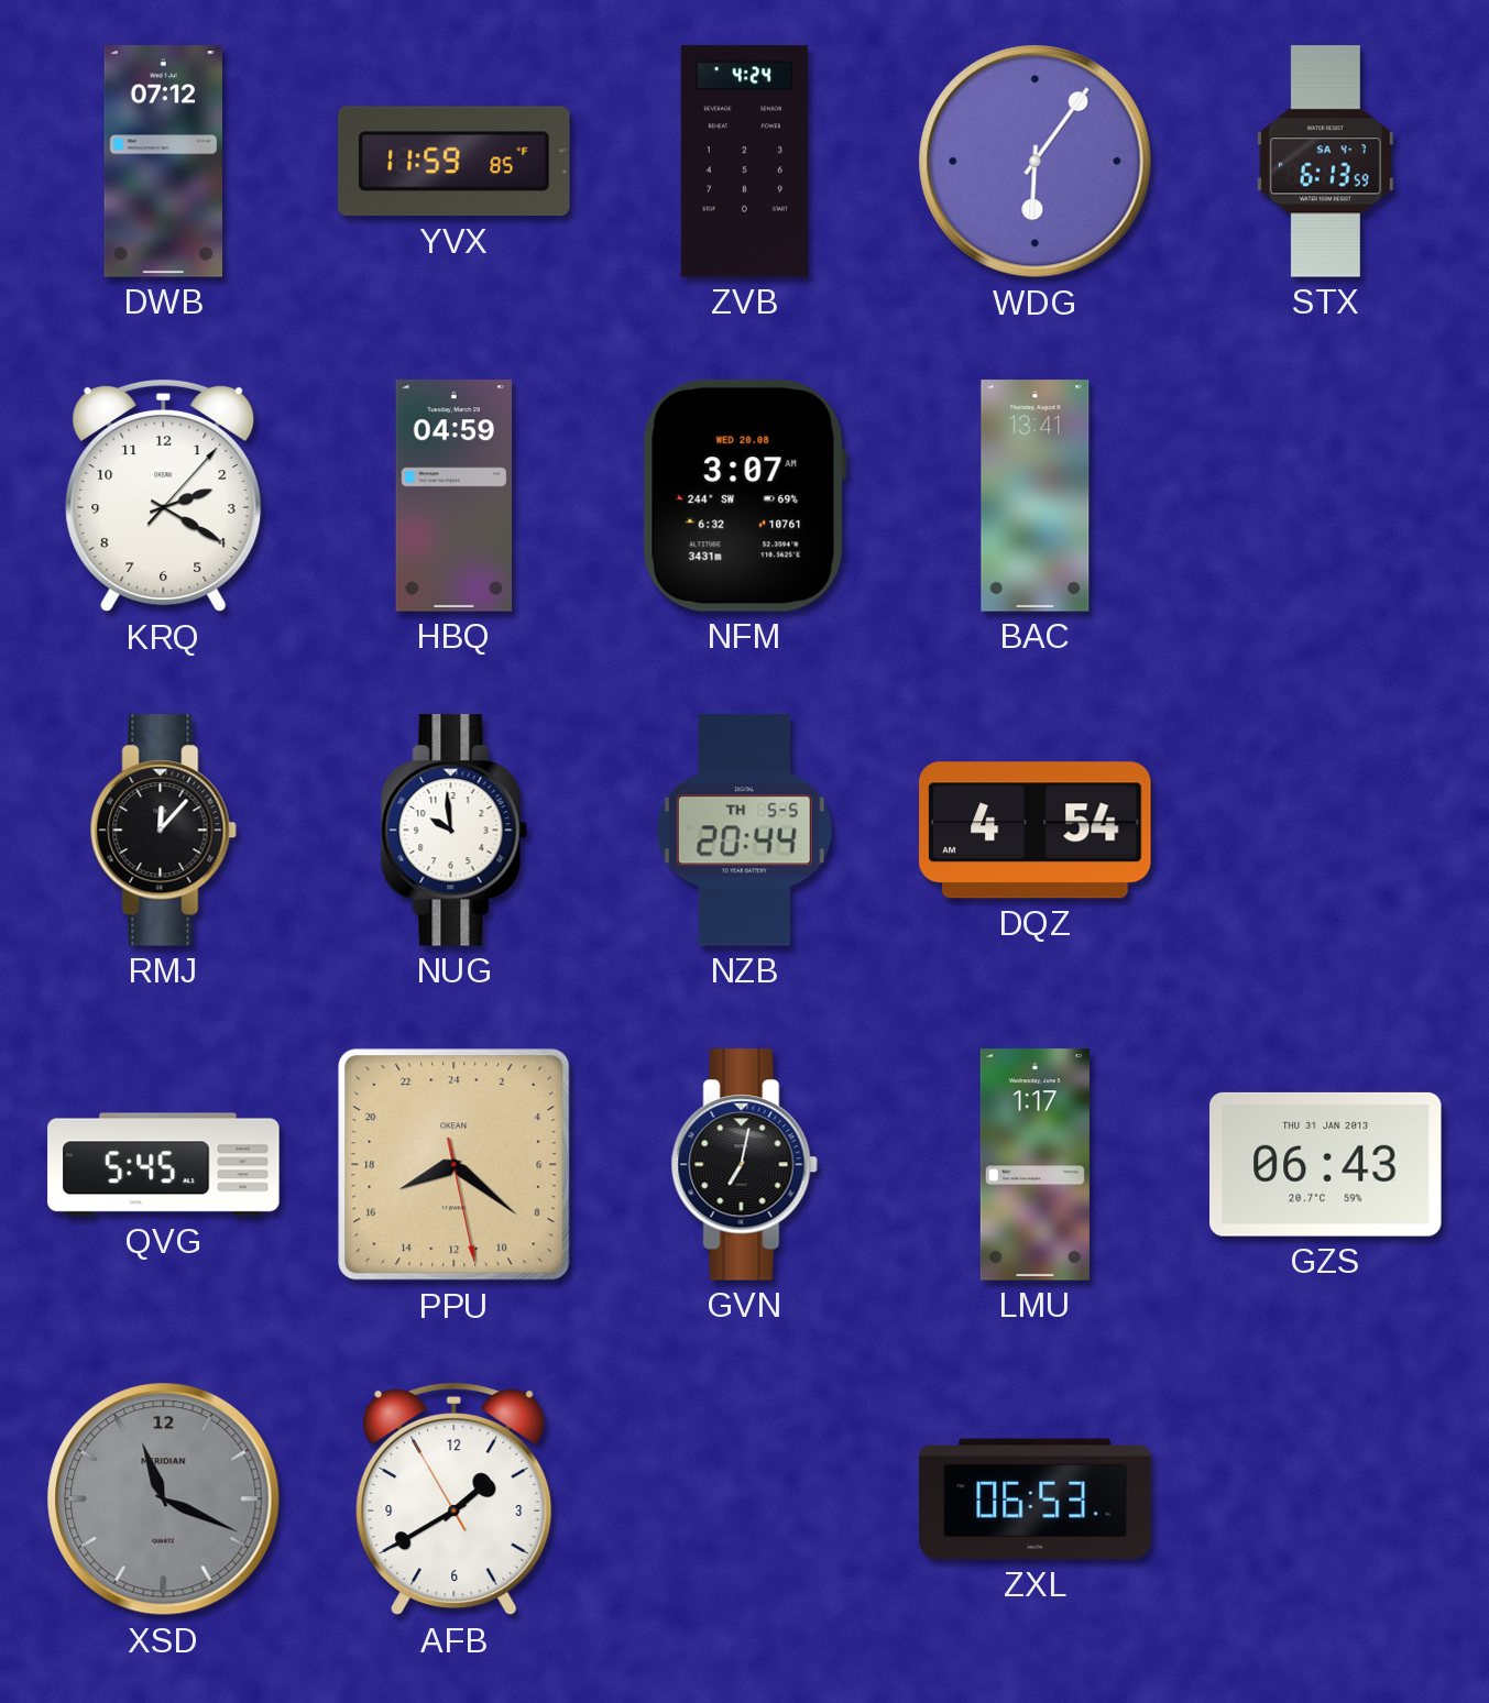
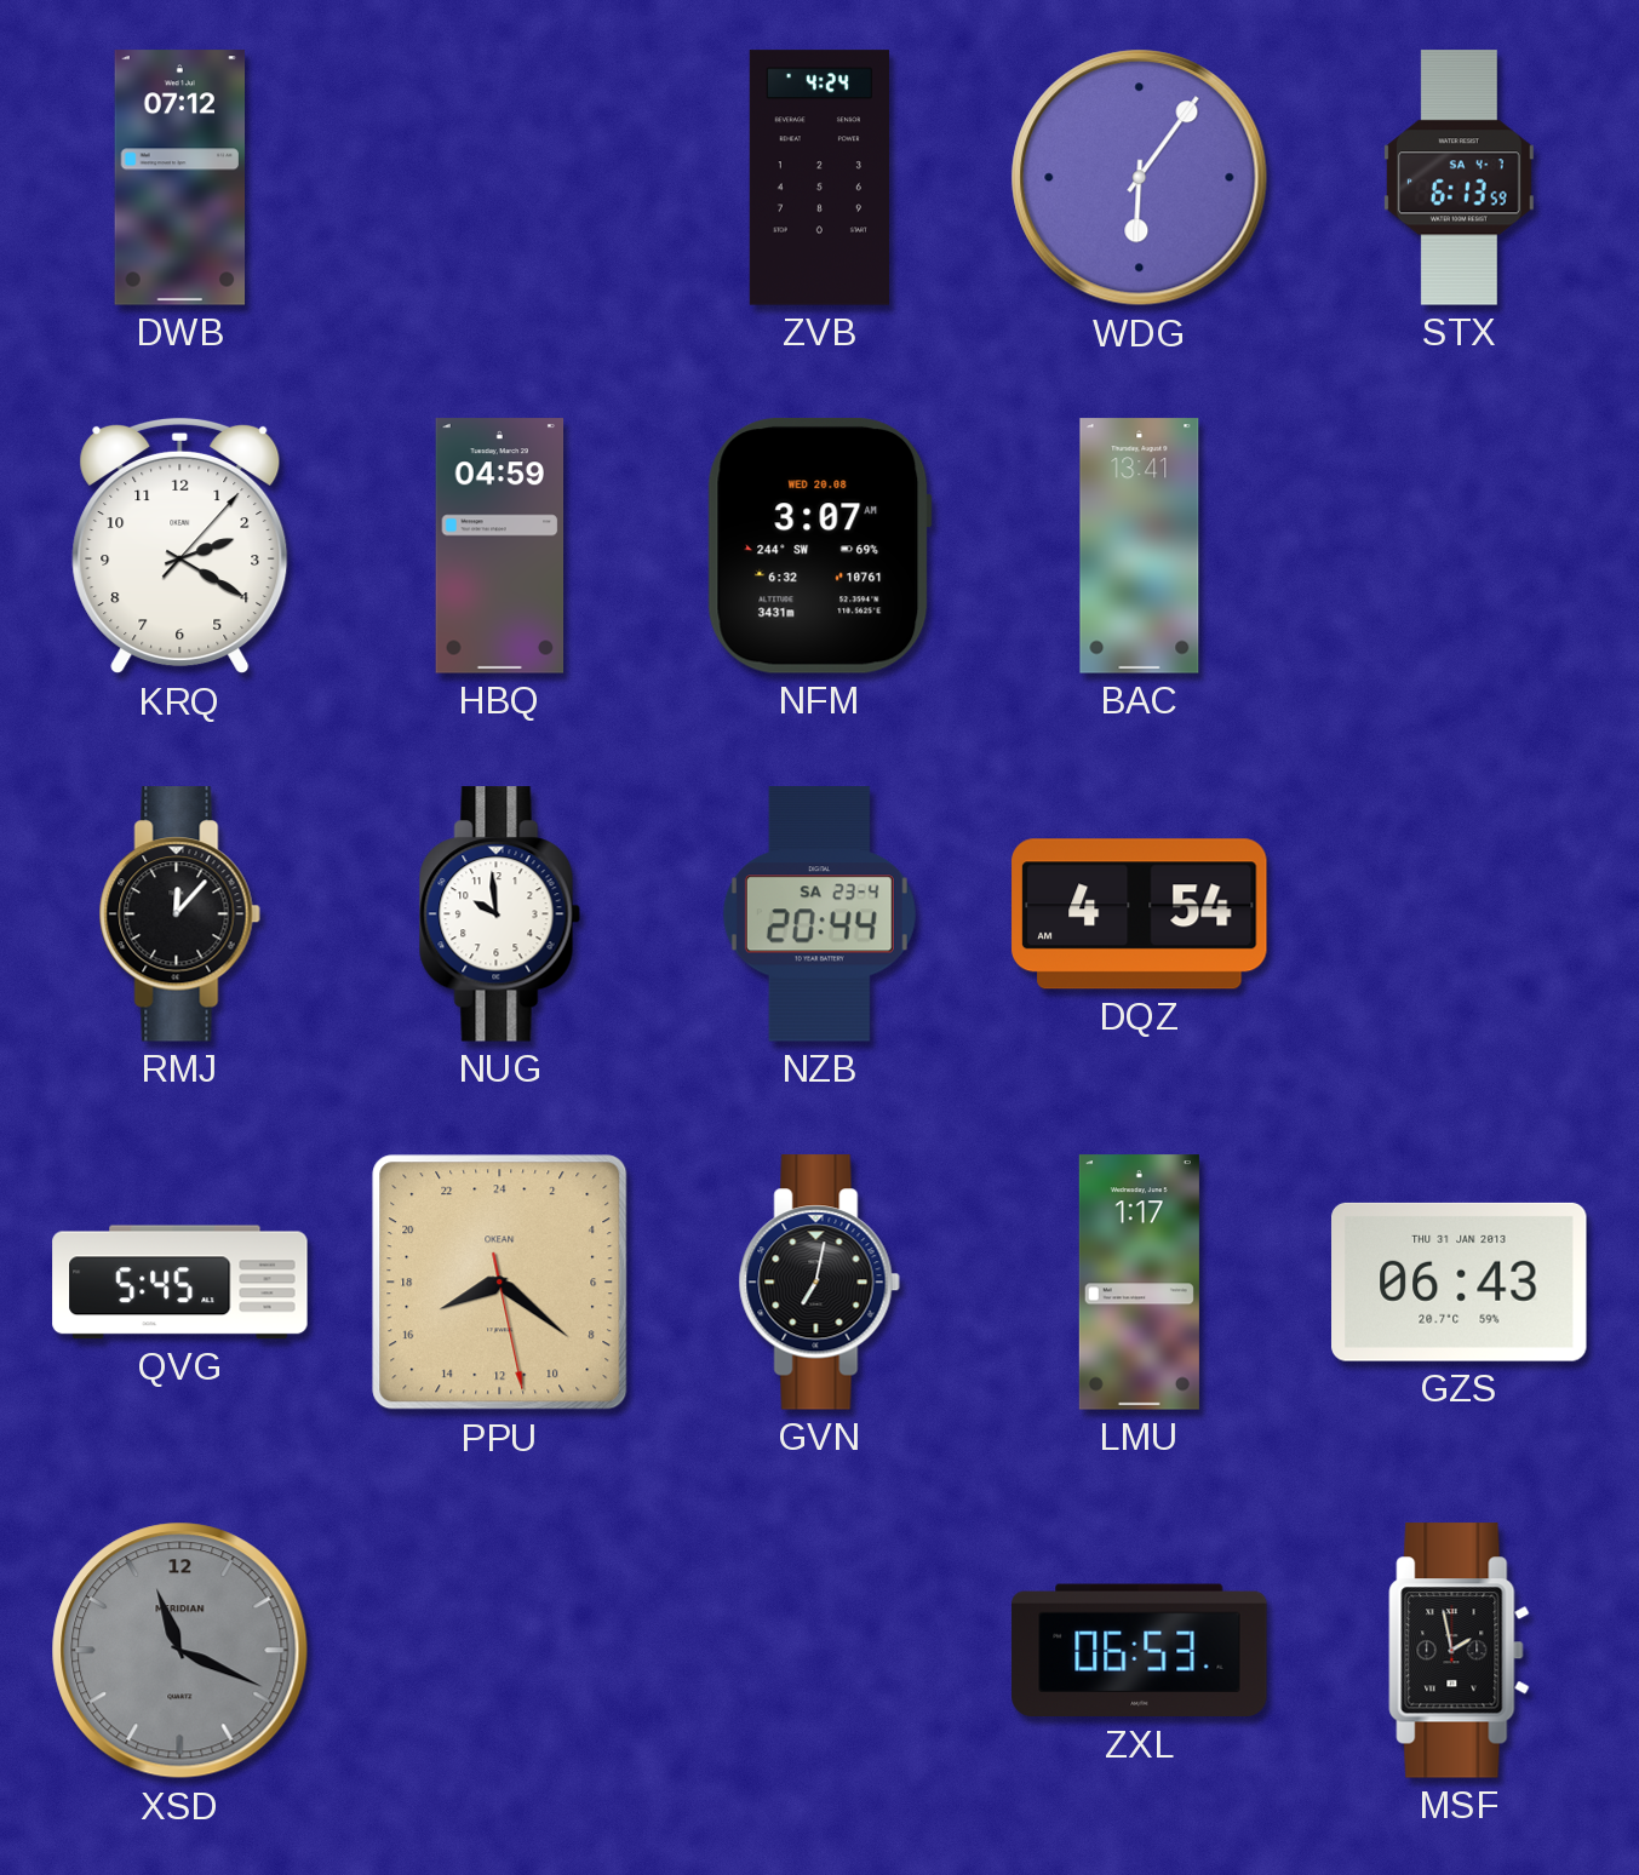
YVX: 11:59 -> none (453, 162)
NZB date: TH 5-5 -> SA 23-4 (819, 914)
AFB: 1:39 -> none (455, 1499)
MSF: none -> 1:58 (1460, 1651)
